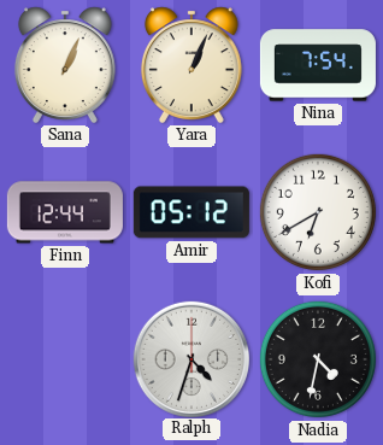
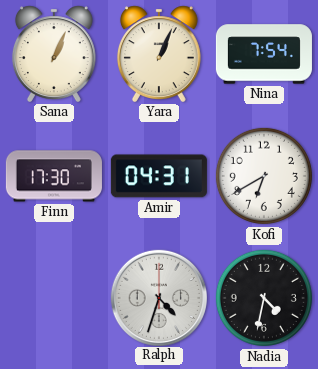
Finn: 12:44 -> 17:30 (54, 176)
Amir: 05:12 -> 04:31 (159, 176)
